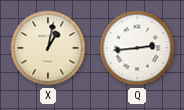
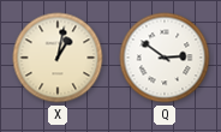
Q: 2:44 -> 2:51 (165, 58)
